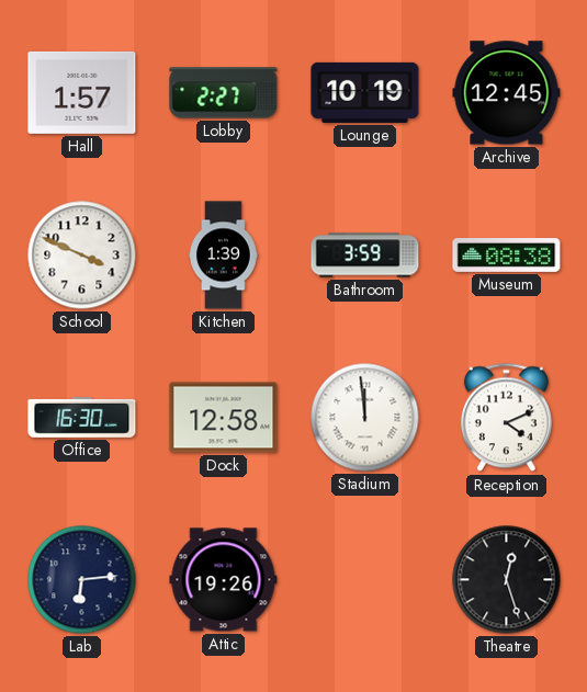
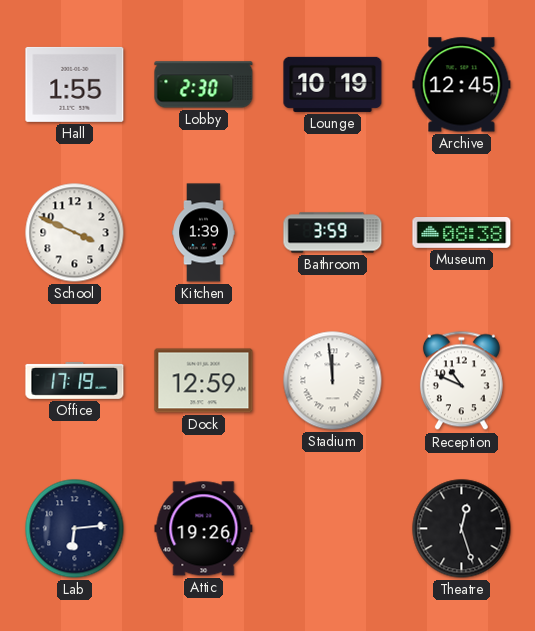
Hall: 1:57 -> 1:55 (75, 84)
Lobby: 2:27 -> 2:30 (204, 85)
Office: 16:30 -> 17:19 (75, 381)
Dock: 12:58 -> 12:59 (204, 381)
Reception: 4:11 -> 10:49 (461, 381)
